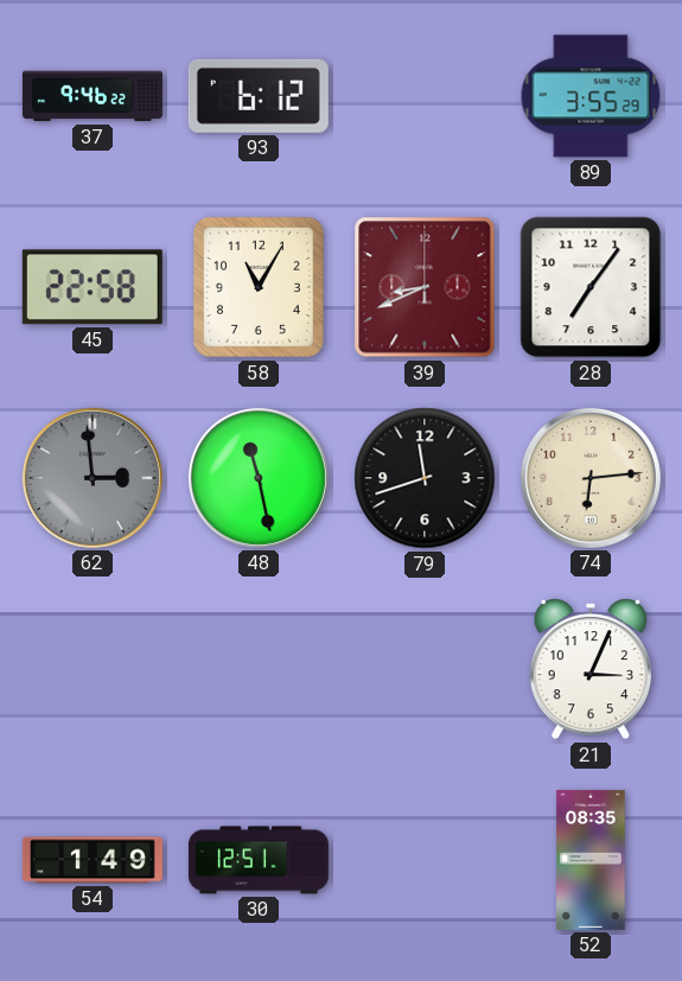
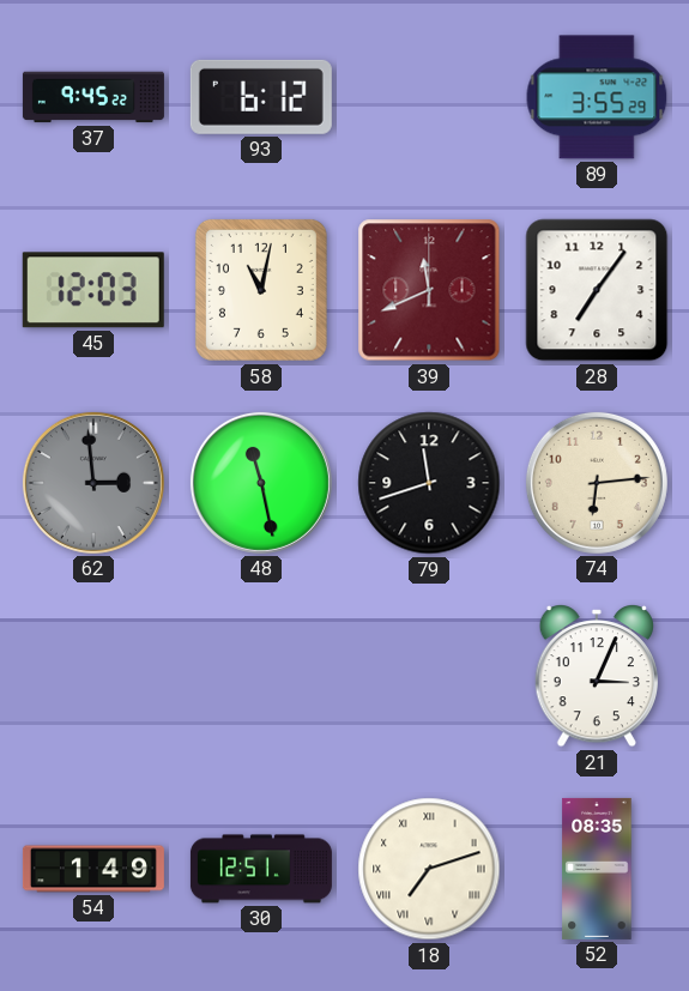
37: 9:46 -> 9:45 (93, 97)
45: 22:58 -> 12:03 (93, 290)
58: 11:05 -> 11:02 (261, 290)
39: 8:41 -> 11:41 (429, 290)
18: none -> 7:12 (429, 869)
